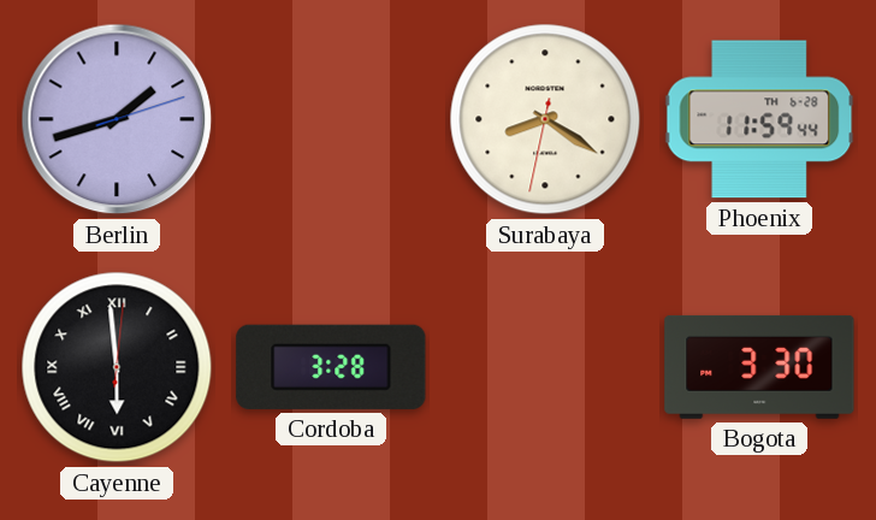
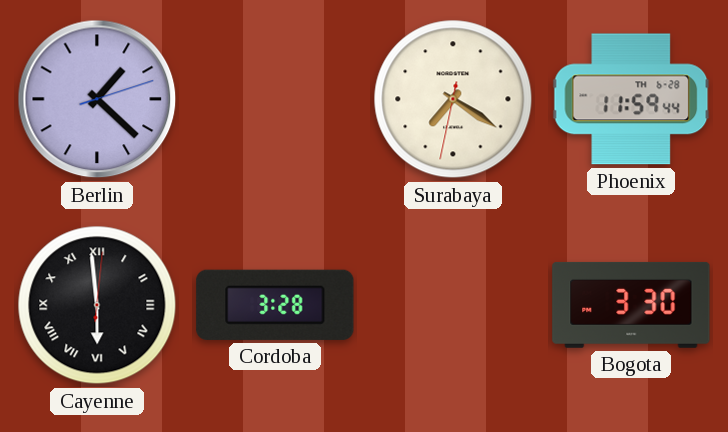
Berlin: 1:42 -> 1:22 (97, 99)
Surabaya: 8:20 -> 7:20 (453, 99)
